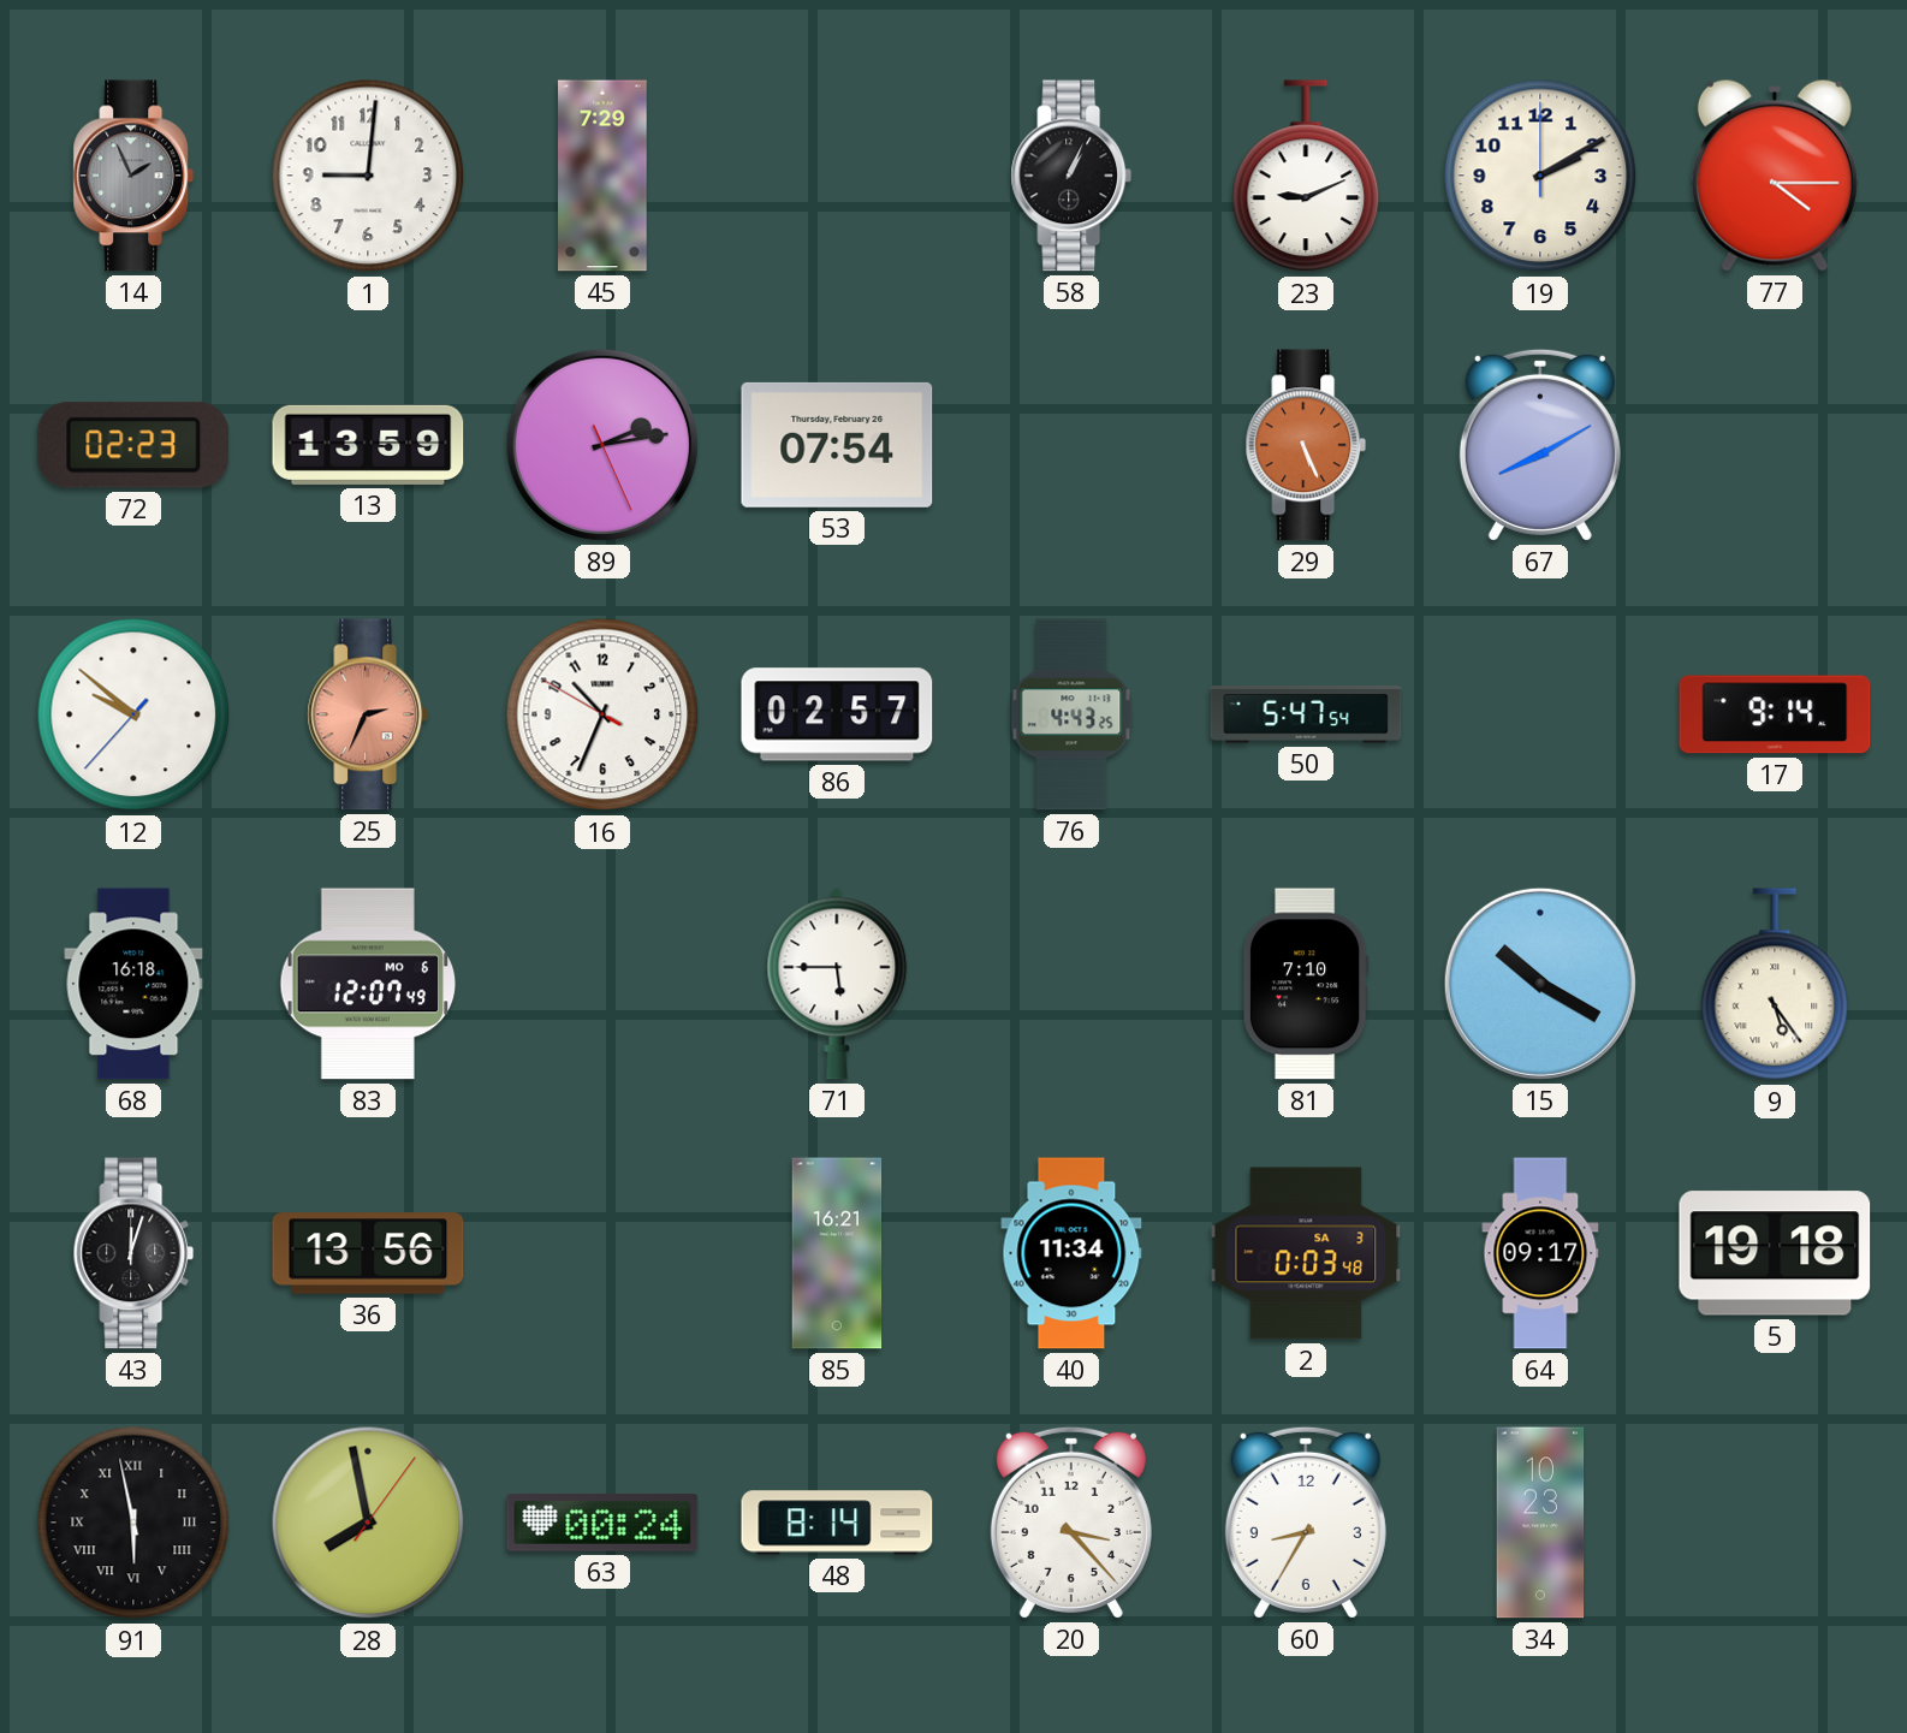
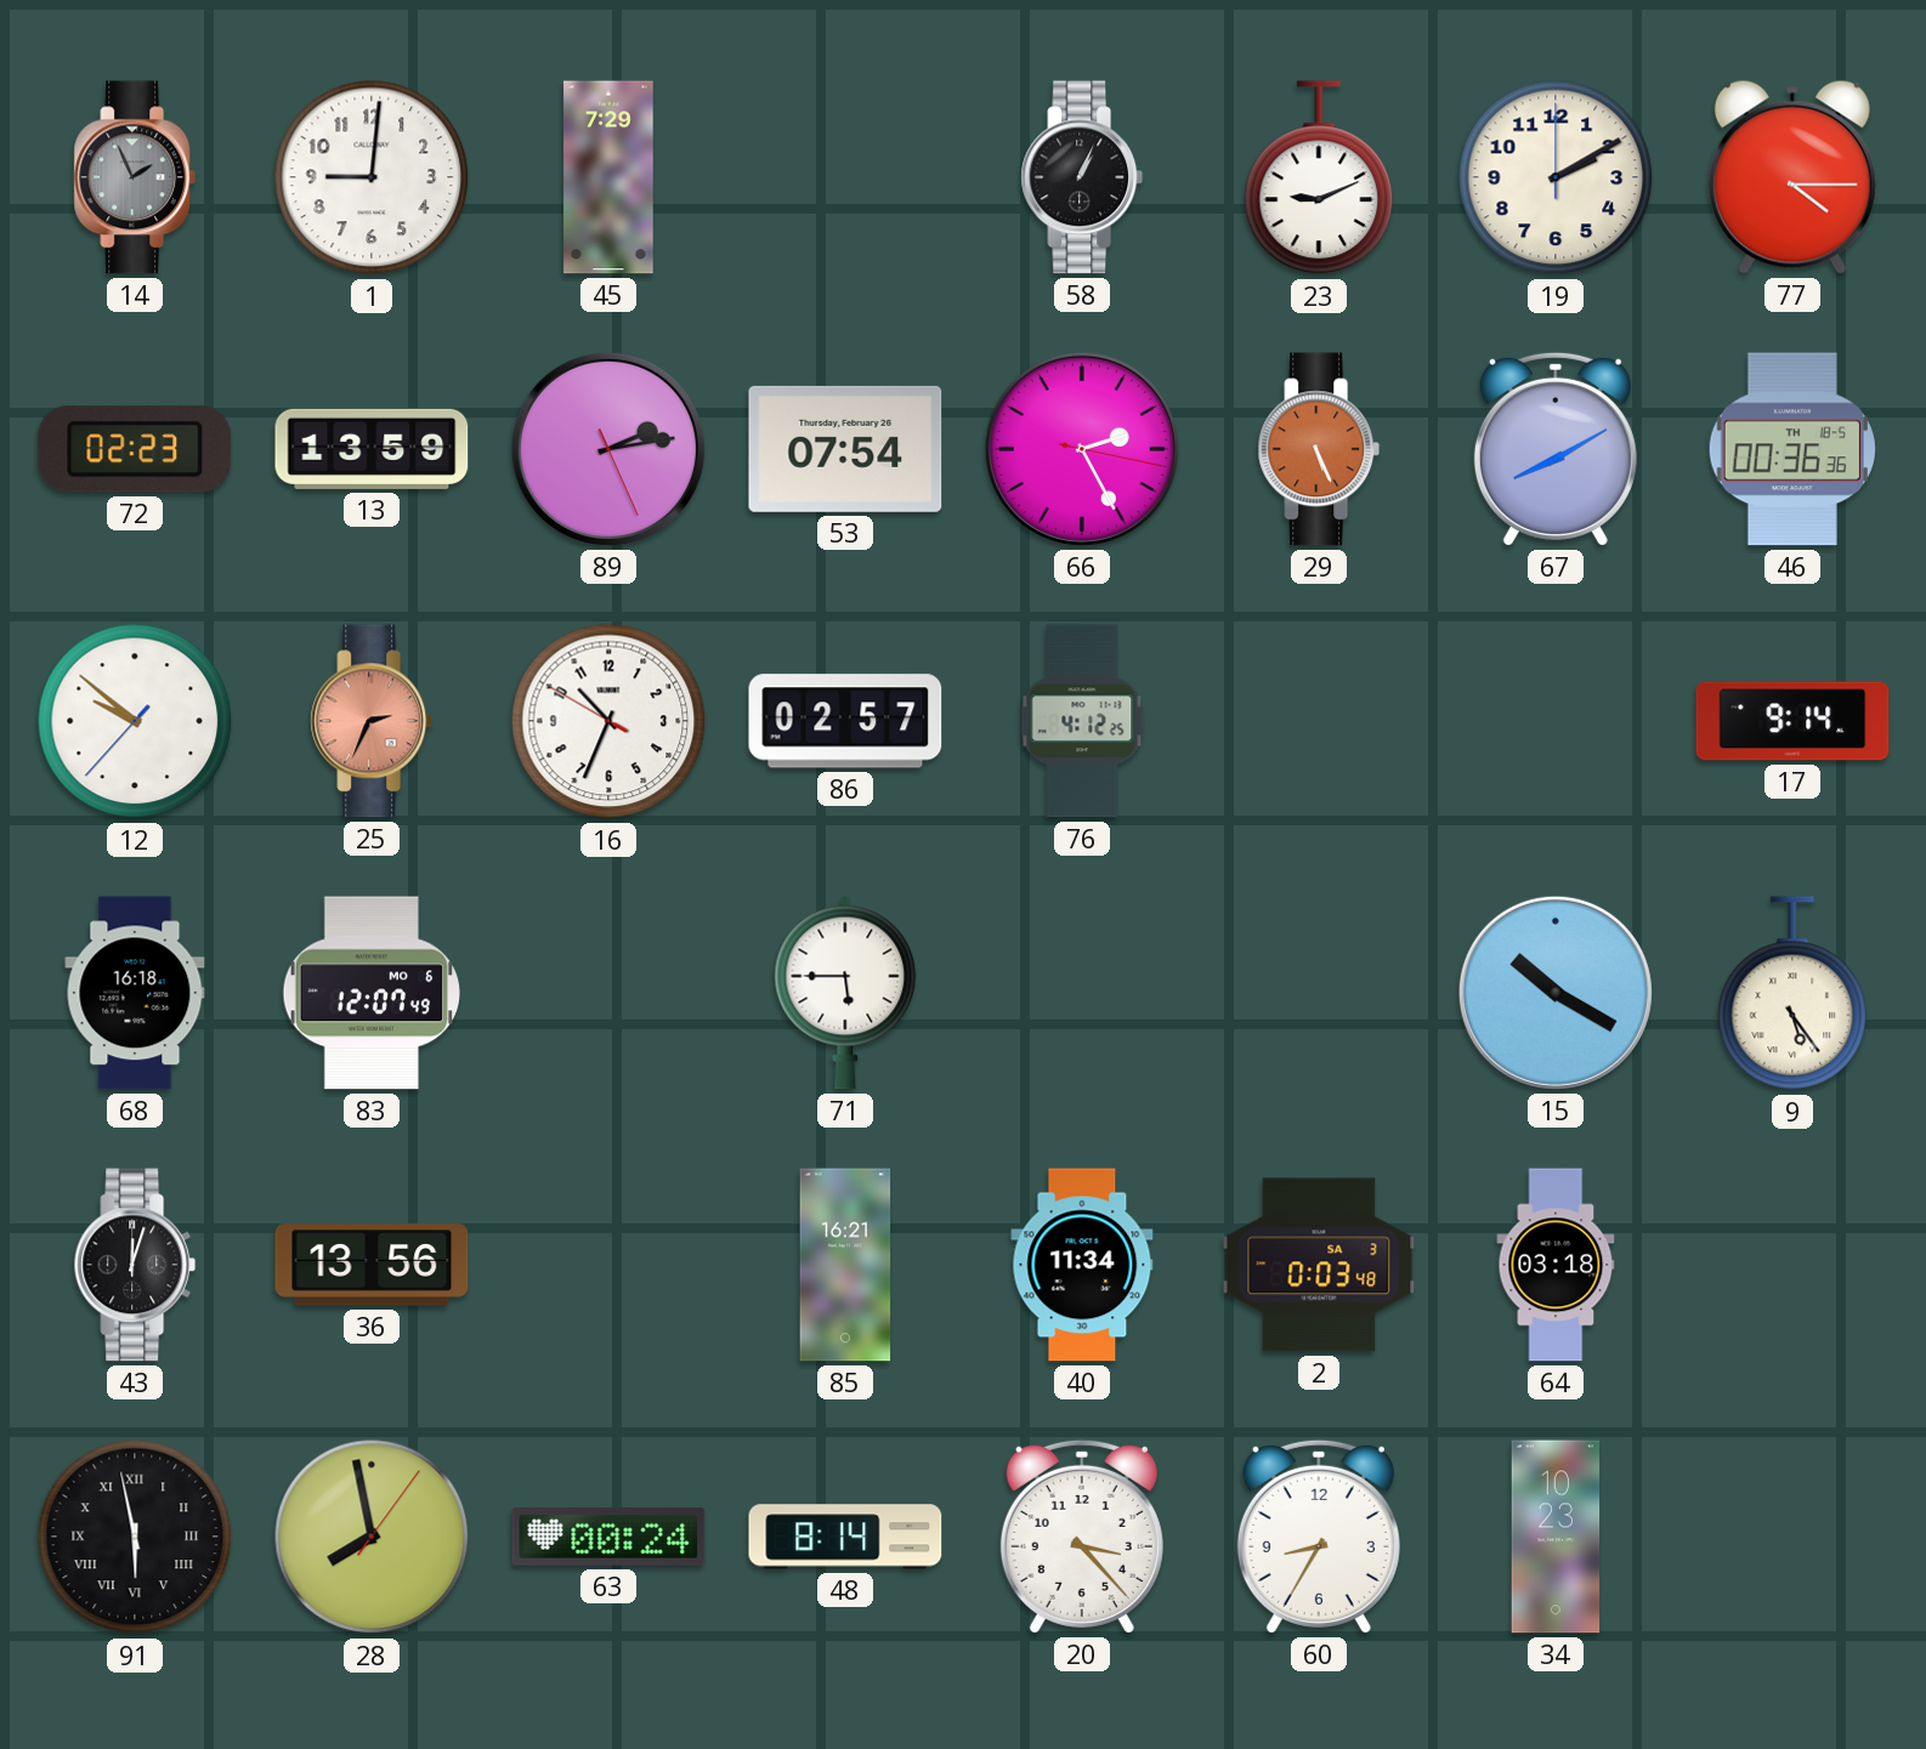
66: none -> 2:25 (1082, 449)
46: none -> 00:36 (1792, 449)
76: 4:43 -> 4:12 (1082, 721)
50: 5:47 -> none (1306, 714)
81: 7:10 -> none (1306, 984)
64: 09:17 -> 03:18 (1556, 1265)
5: 19:18 -> none (1775, 1253)
